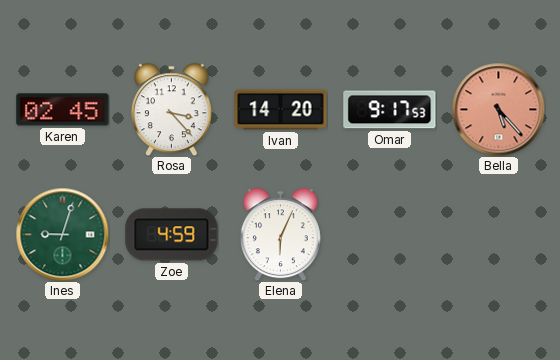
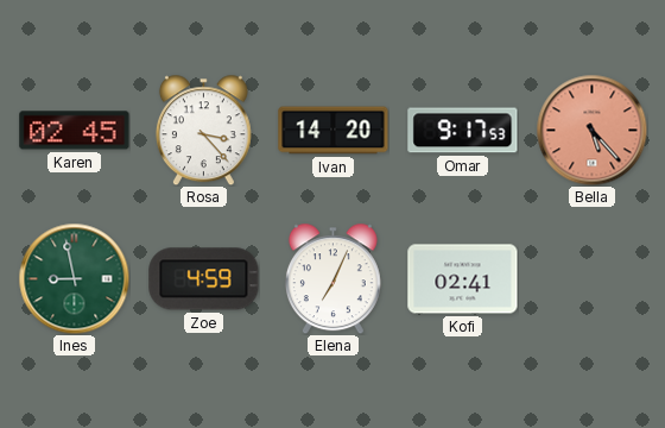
Ines: 9:03 -> 8:58 (74, 278)
Elena: 6:04 -> 7:04 (332, 278)
Kofi: none -> 02:41 (463, 279)
